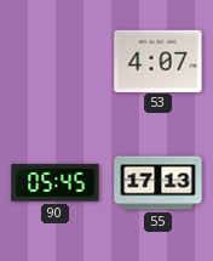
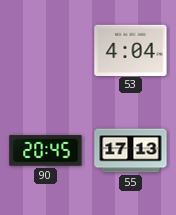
53: 4:07 -> 4:04 (131, 50)
90: 05:45 -> 20:45 (46, 151)
